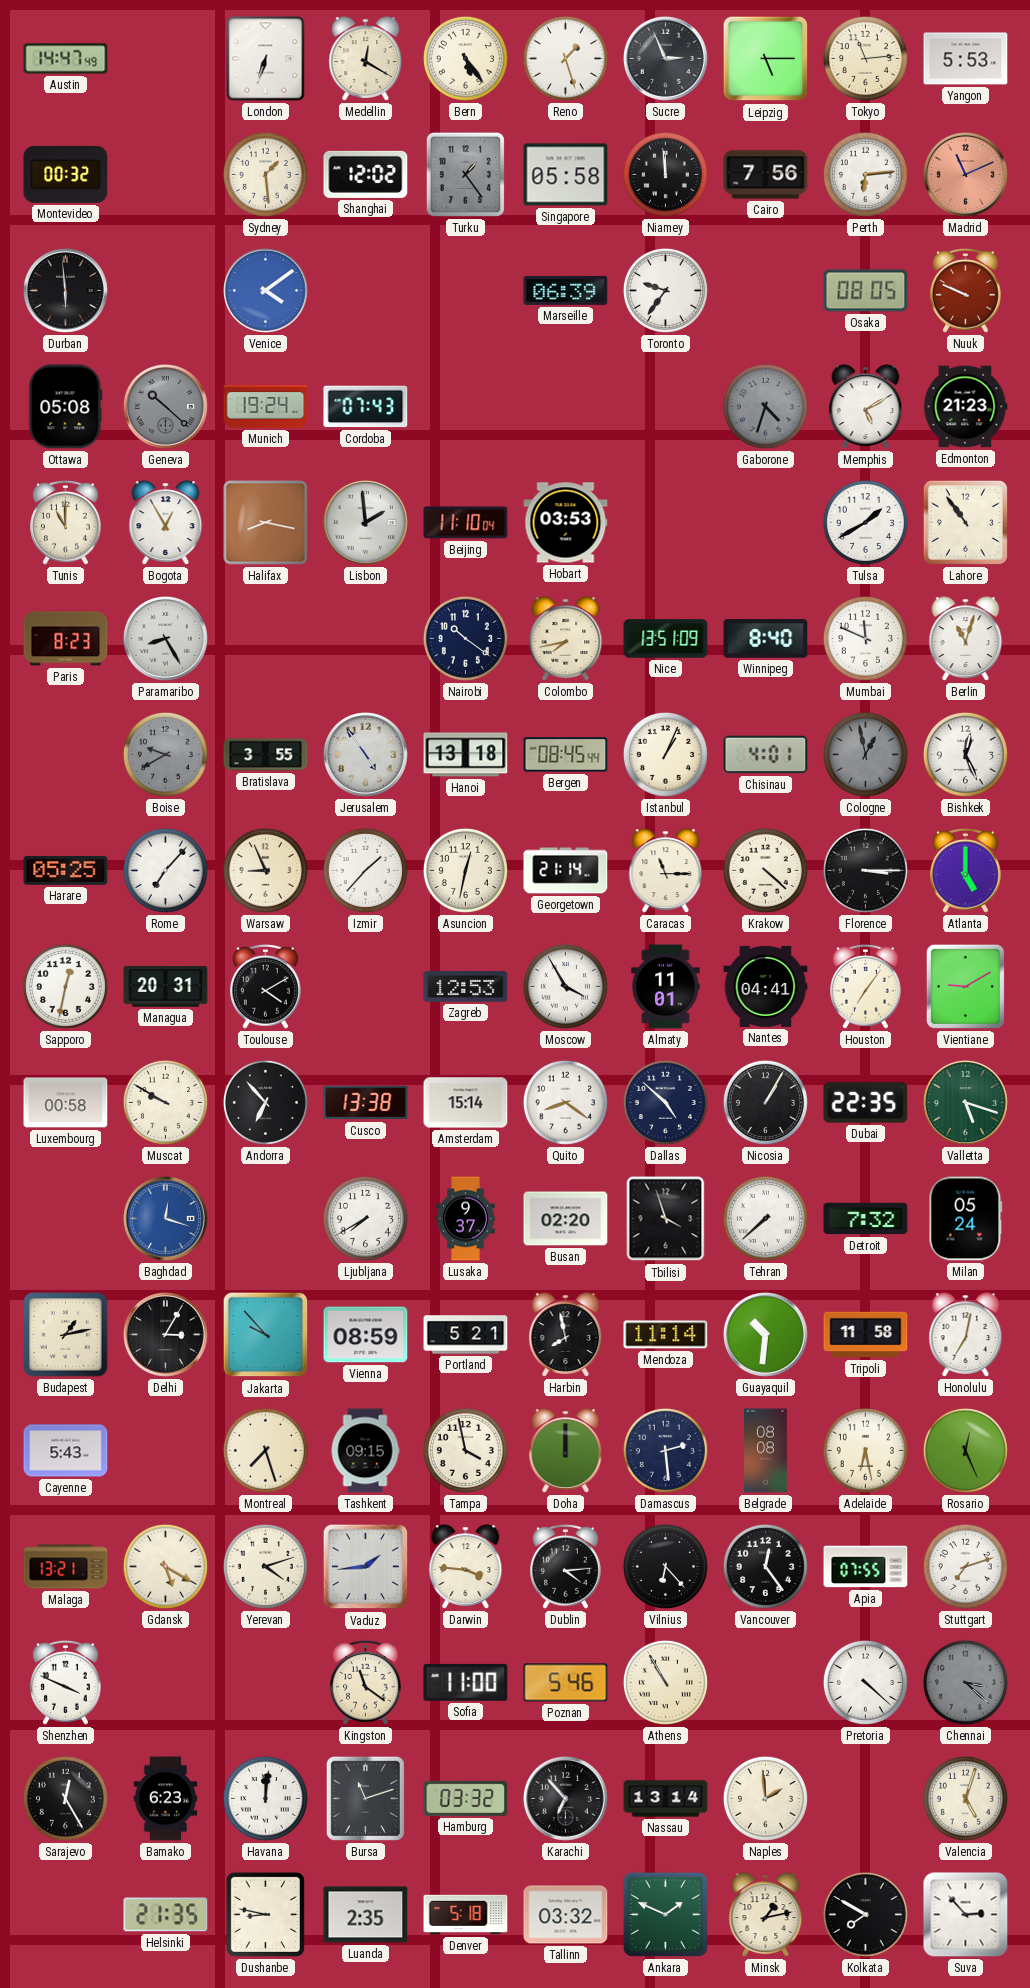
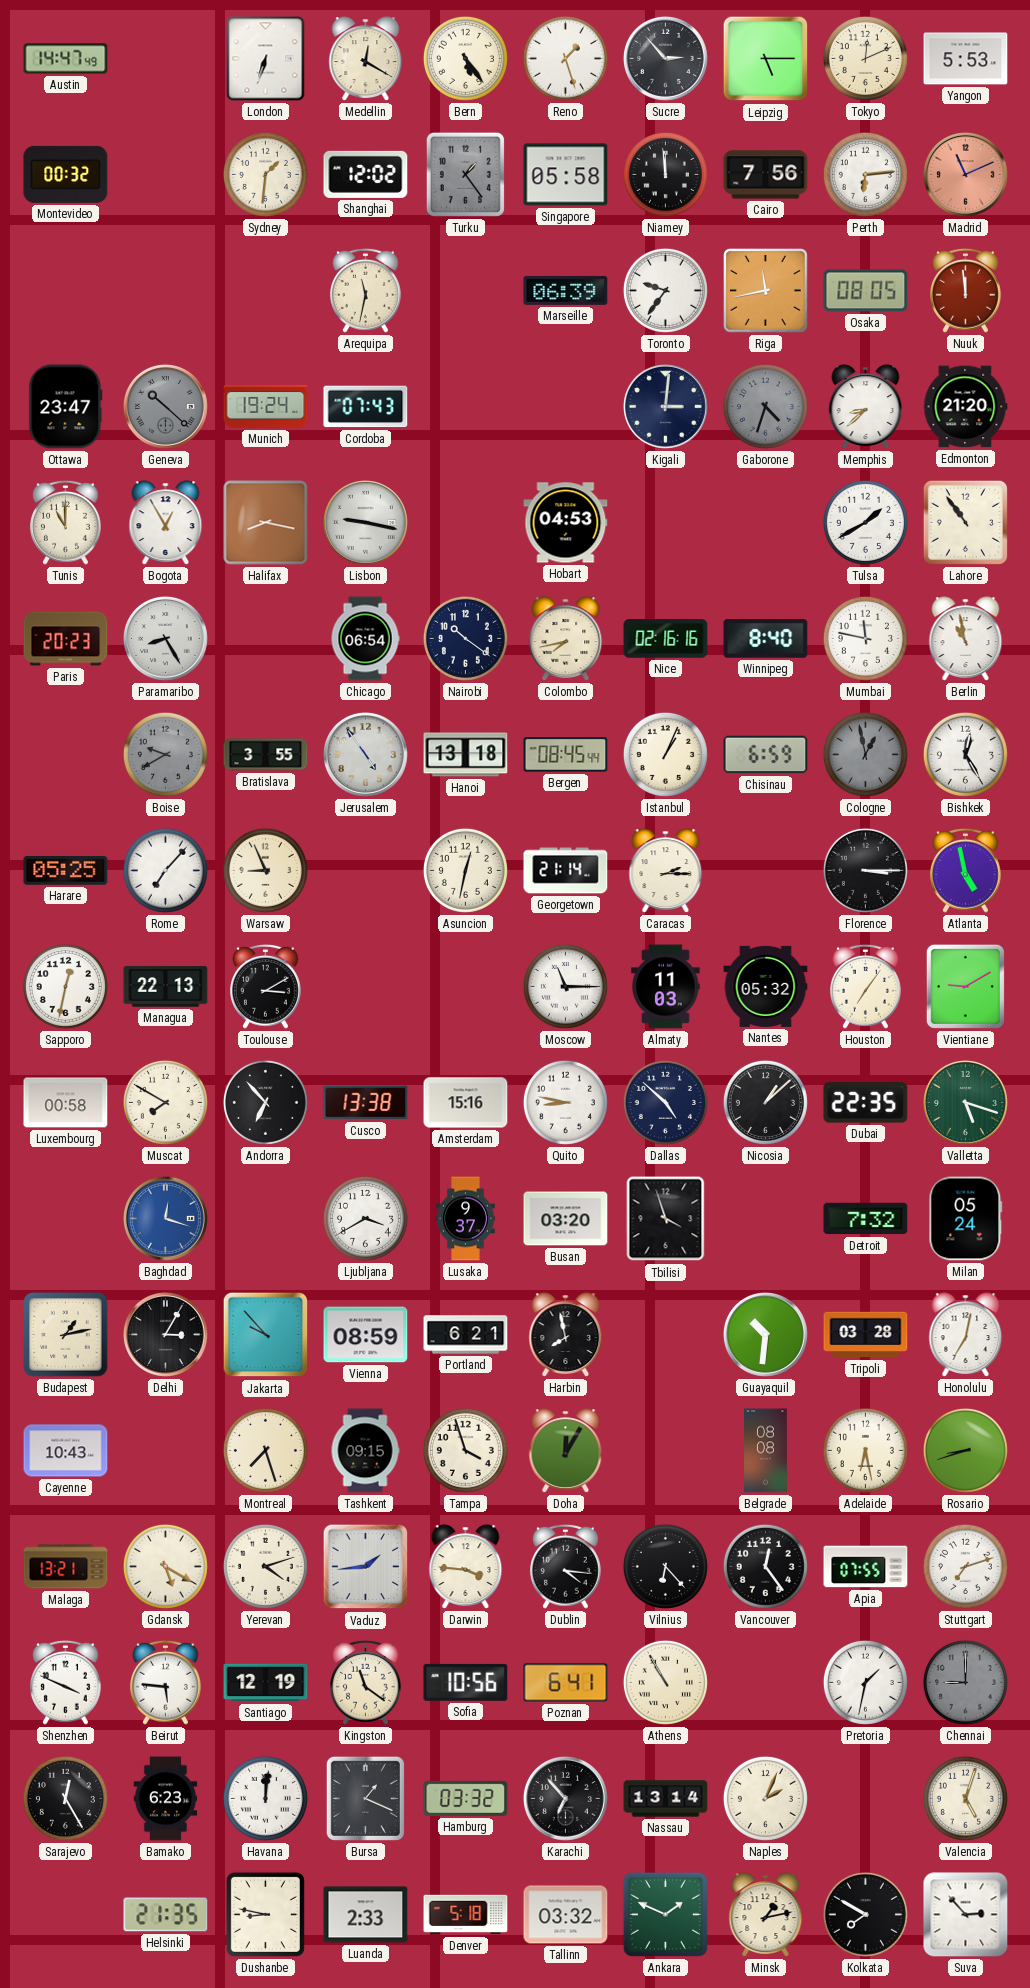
Sucre: 2:56 -> 2:53 (665, 58)
Tokyo: 11:14 -> 12:11 (865, 58)
Sydney: 1:29 -> 1:31 (265, 174)
Durban: 5:59 -> none (65, 290)
Venice: 4:09 -> none (265, 290)
Arequipa: none -> 11:32 (366, 290)
Riga: none -> 11:43 (766, 291)
Nuuk: 9:49 -> 11:59 (966, 290)
Ottawa: 05:08 -> 23:47 (66, 407)
Kigali: none -> 3:01 (665, 406)
Memphis: 5:10 -> 8:38 (866, 407)
Edmonton: 21:23 -> 21:20 (966, 407)
Lisbon: 1:59 -> 9:17 (365, 522)
Beijing: 11:10 -> none (466, 523)
Hobart: 03:53 -> 04:53 (566, 523)
Paris: 8:23 -> 20:23 (66, 639)
Chicago: none -> 06:54 (365, 639)
Nice: 13:51 -> 02:16 (666, 639)
Mumbai: 11:49 -> 11:47 (865, 638)
Berlin: 11:03 -> 10:58 (966, 639)
Chisinau: 4:01 -> 6:59 (766, 755)
Bishkek: 12:26 -> 12:25 (965, 754)
Izmir: 1:37 -> none (365, 870)
Caracas: 11:15 -> 2:15 (666, 871)
Krakow: 4:22 -> none (765, 870)
Atlanta: 5:00 -> 4:58 (966, 870)
Managua: 20:31 -> 22:13 (166, 987)
Toulouse: 4:10 -> 3:10 (266, 986)
Zagreb: 12:53 -> none (466, 987)
Moscow: 3:55 -> 11:15 (565, 986)
Almaty: 11:01 -> 11:03 (666, 987)
Nantes: 04:41 -> 05:32 (766, 986)
Muscat: 9:50 -> 7:50 (165, 1102)
Amsterdam: 15:14 -> 15:16 (466, 1103)
Quito: 8:21 -> 8:47 (565, 1102)
Nicosia: 1:05 -> 1:08 (765, 1102)
Ljubljana: 7:40 -> 3:40 (365, 1218)
Busan: 02:20 -> 03:20 (566, 1219)
Tehran: 7:38 -> none (765, 1218)
Portland: 5:21 -> 6:21 (466, 1335)
Mendoza: 11:14 -> none (666, 1335)
Tripoli: 11:58 -> 03:28 (866, 1335)
Cayenne: 5:43 -> 10:43 (66, 1451)
Tampa: 3:58 -> 3:57 (465, 1450)
Doha: 12:00 -> 12:05 (566, 1451)
Damascus: 2:29 -> none (665, 1450)
Rosario: 12:26 -> 8:42 (965, 1450)
Dublin: 4:14 -> 4:16 (566, 1566)
Beirut: none -> 5:46 (166, 1682)
Santiago: none -> 12:19 (266, 1683)
Sofia: 11:00 -> 10:56 (466, 1682)
Poznan: 5:46 -> 6:41 (566, 1683)
Pretoria: 4:22 -> 1:32 (865, 1682)
Chennai: 3:22 -> 9:00 (965, 1682)
Bursa: 11:12 -> 1:19 (365, 1798)
Naples: 1:59 -> 2:04 (765, 1798)
Luanda: 2:35 -> 2:33 (366, 1915)
